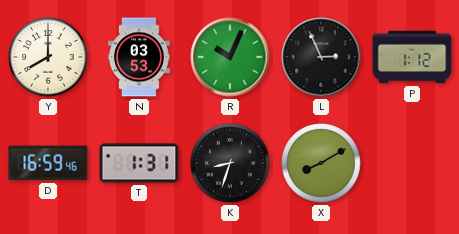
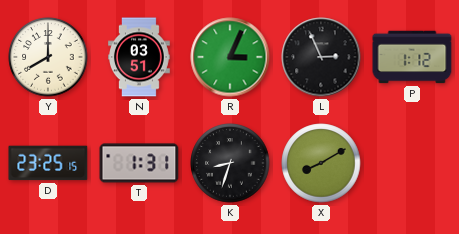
N: 03:53 -> 03:51 (140, 57)
R: 10:04 -> 3:04 (230, 57)
D: 16:59 -> 23:25 (48, 163)
